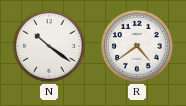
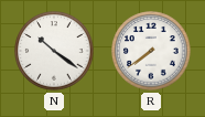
R: 4:39 -> 7:39 (151, 51)
